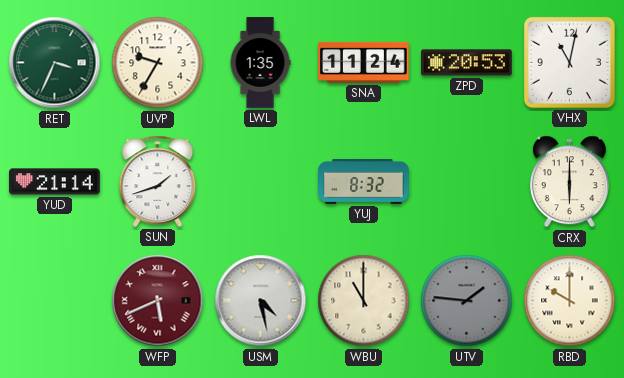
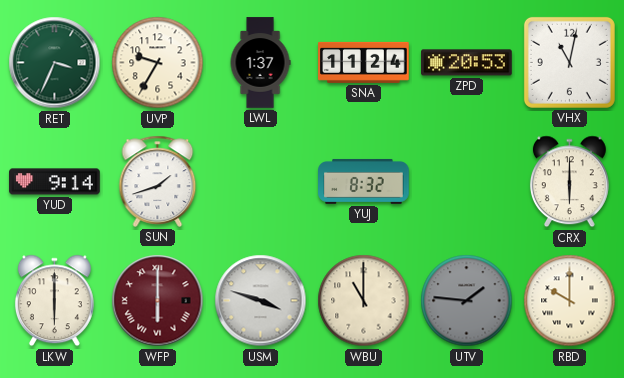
LWL: 1:35 -> 1:37 (260, 63)
YUD: 21:14 -> 9:14 (55, 182)
LKW: none -> 6:00 (54, 301)
WFP: 5:41 -> 6:00 (158, 301)
USM: 4:28 -> 3:48 (261, 301)
